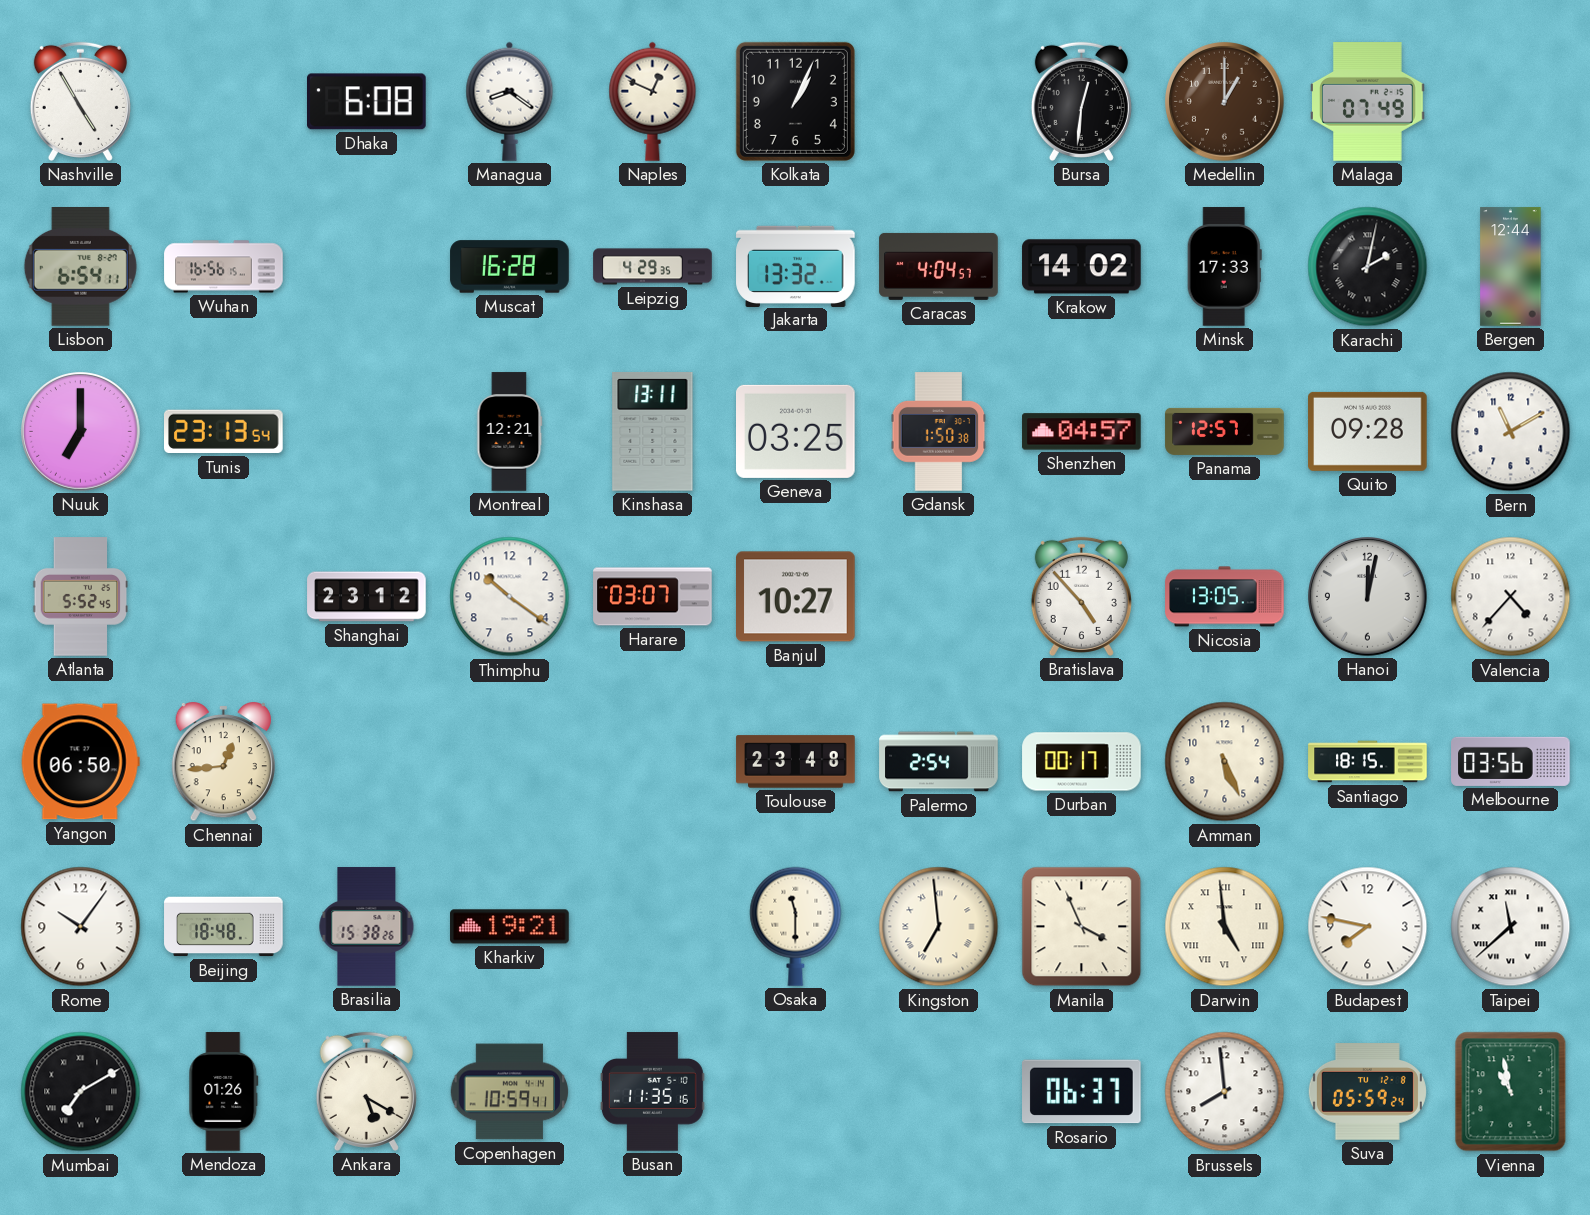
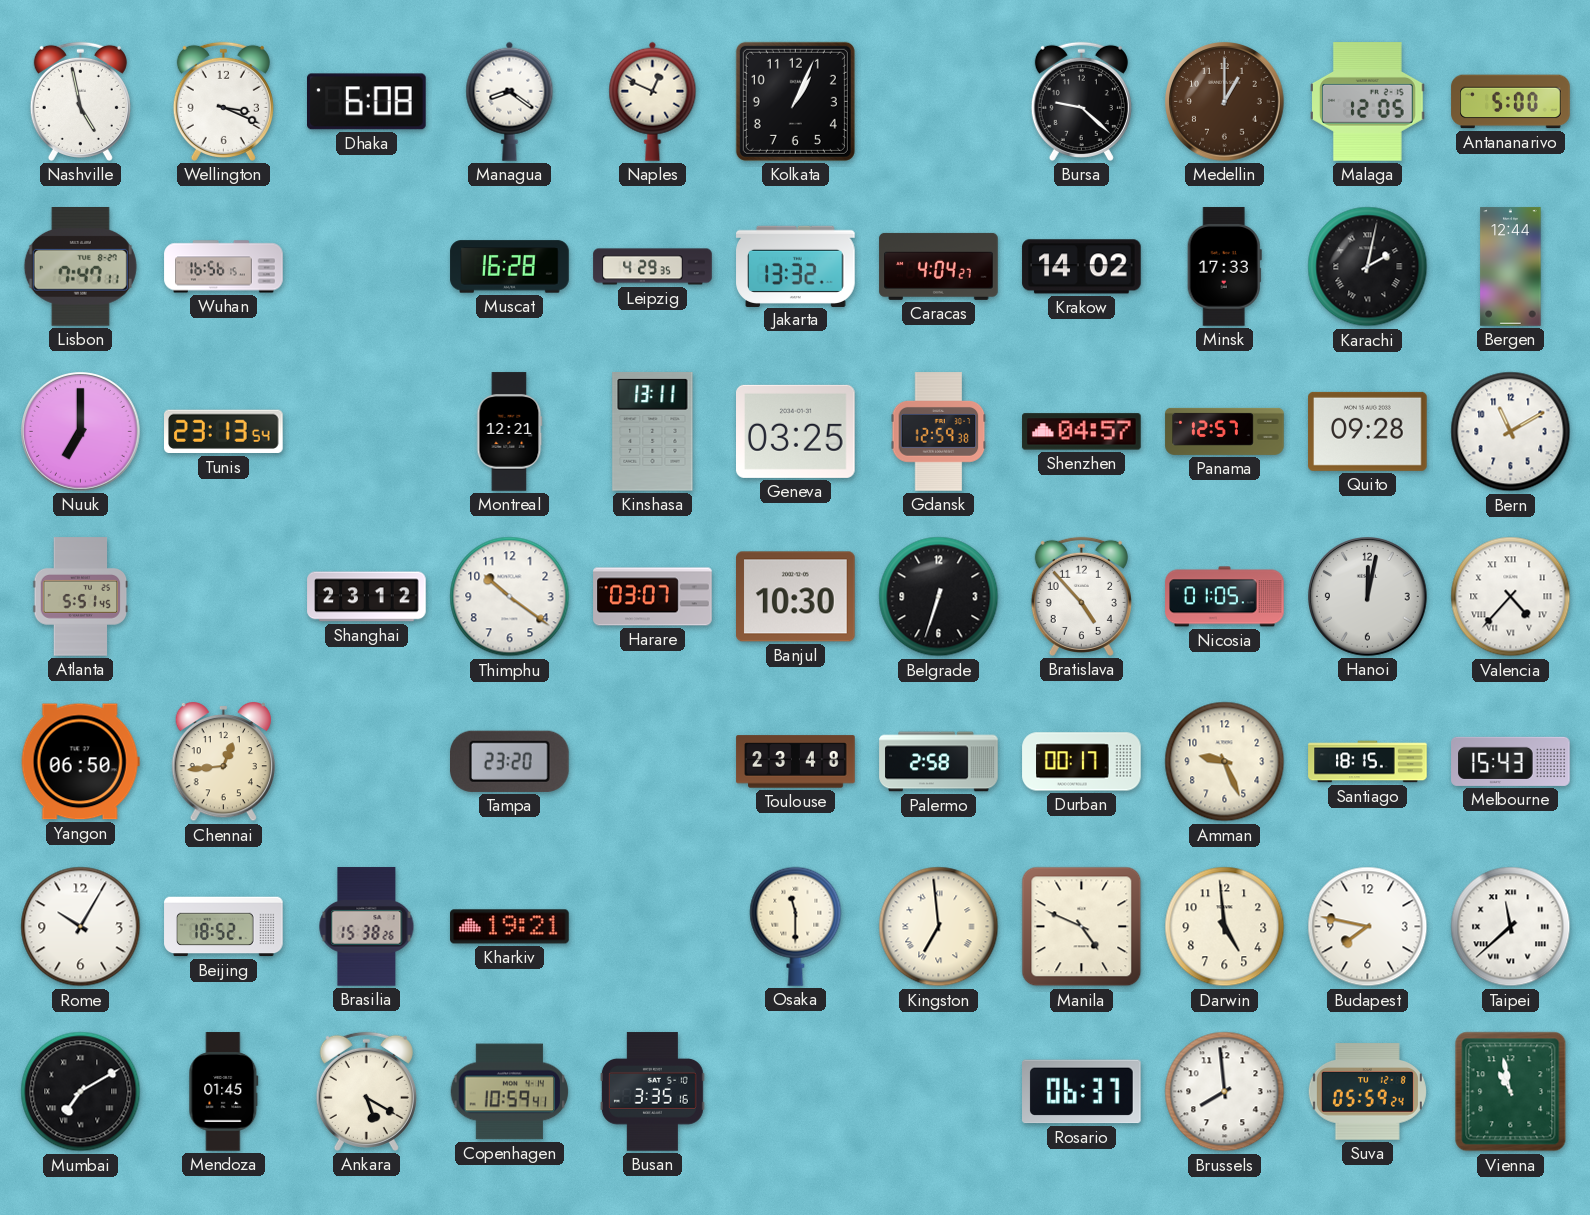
Nashville: 4:55 -> 4:58 (80, 101)
Wellington: none -> 3:19 (223, 101)
Bursa: 12:31 -> 9:22 (1081, 101)
Malaga: 07:49 -> 12:05 (1368, 102)
Antananarivo: none -> 5:00 (1511, 102)
Lisbon: 6:54 -> 7:47 (80, 267)
Caracas: 4:04:57 -> 4:04:27 (939, 266)
Gdansk: 1:50 -> 12:59 (939, 432)
Atlanta: 5:52 -> 5:51 (81, 597)
Banjul: 10:27 -> 10:30 (796, 597)
Belgrade: none -> 6:33 (939, 597)
Nicosia: 13:05 -> 01:05 (1225, 597)
Valencia numerals: Arabic -> Roman (1511, 597)
Tampa: none -> 23:20 (510, 761)
Palermo: 2:54 -> 2:58 (939, 762)
Amman: 5:26 -> 9:26 (1225, 762)
Melbourne: 03:56 -> 15:43 (1511, 761)
Rome: 10:06 -> 10:05 (81, 927)
Beijing: 18:48 -> 18:52 (224, 927)
Manila: 3:56 -> 4:49 (1082, 927)
Darwin numerals: Roman -> Arabic (1225, 927)
Mendoza: 01:26 -> 01:45 (224, 1092)
Busan: 11:35 -> 3:35 (652, 1092)
